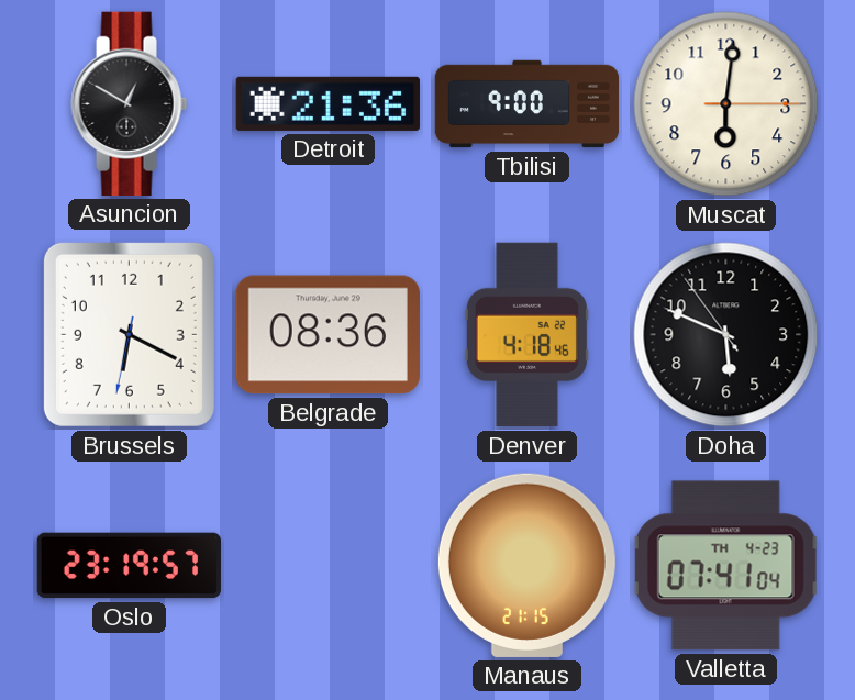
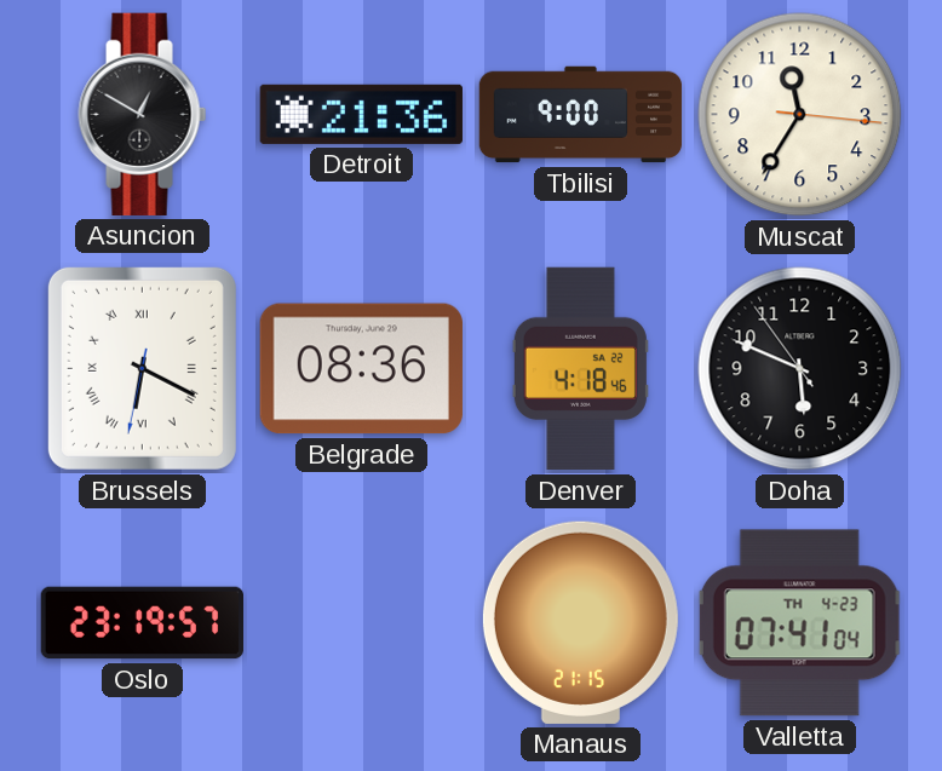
Muscat: 6:01 -> 11:35 (800, 115)
Brussels numerals: Arabic -> Roman (142, 368)
